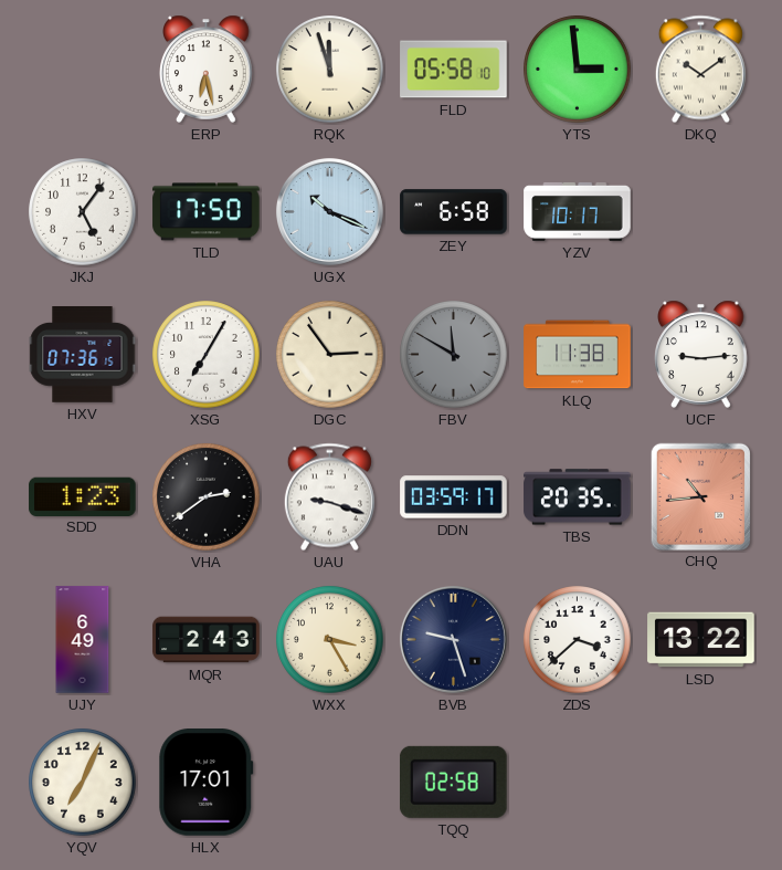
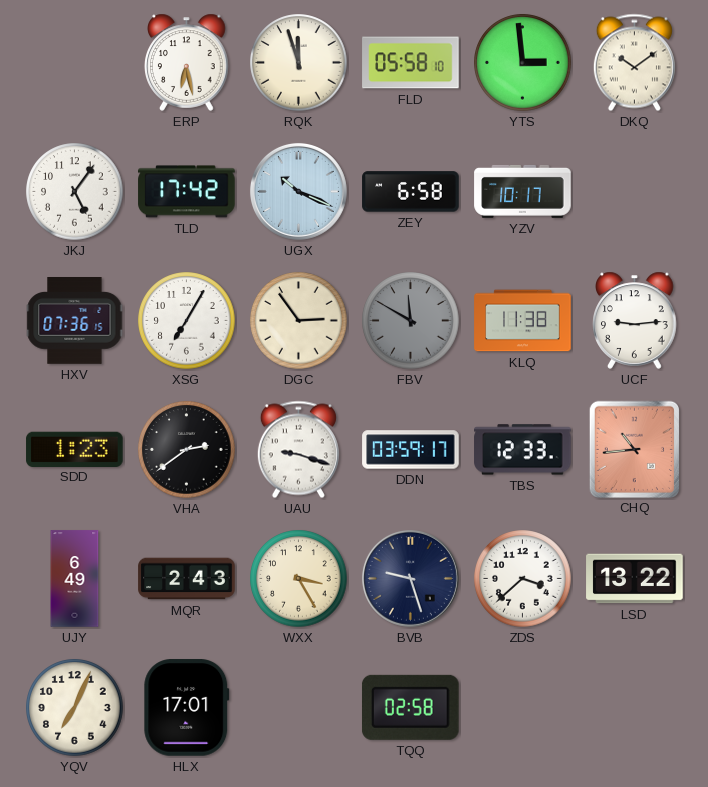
TLD: 17:50 -> 17:42 (187, 192)
TBS: 20:35 -> 12:33 (523, 450)
